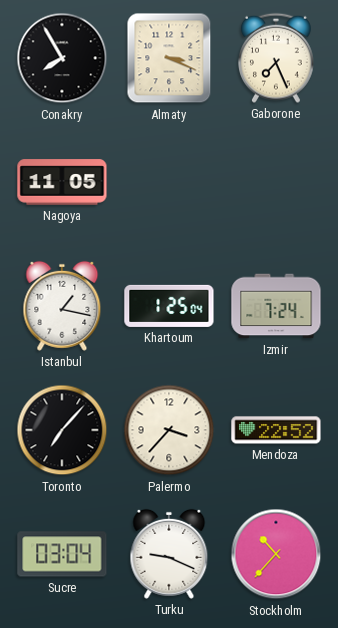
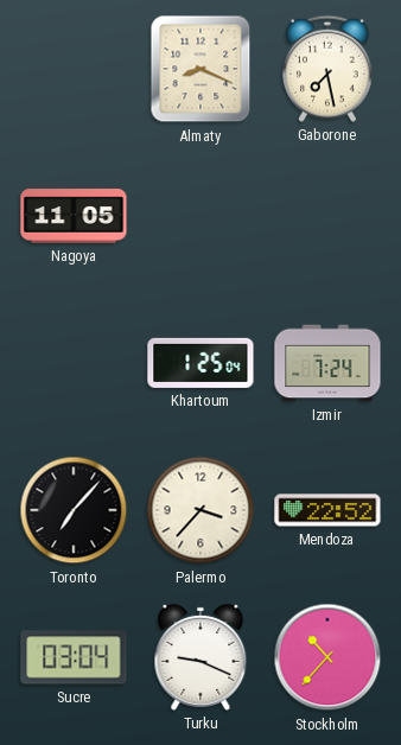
Conakry: 7:55 -> none (62, 58)
Almaty: 3:19 -> 8:19 (200, 69)
Gaborone: 7:26 -> 7:28 (329, 69)
Istanbul: 1:17 -> none (62, 306)
